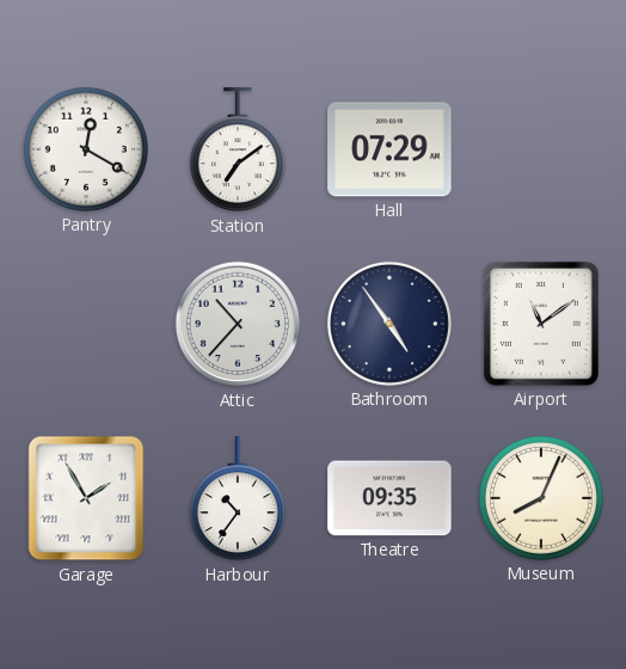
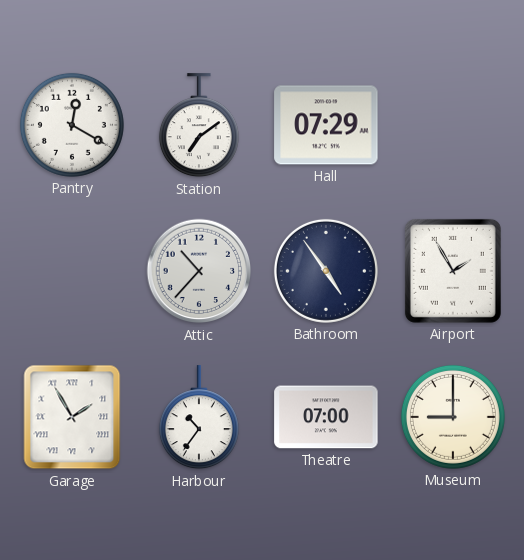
Airport: 11:09 -> 1:55 (453, 271)
Theatre: 09:35 -> 07:00 (326, 417)
Museum: 8:04 -> 9:00 (453, 417)
